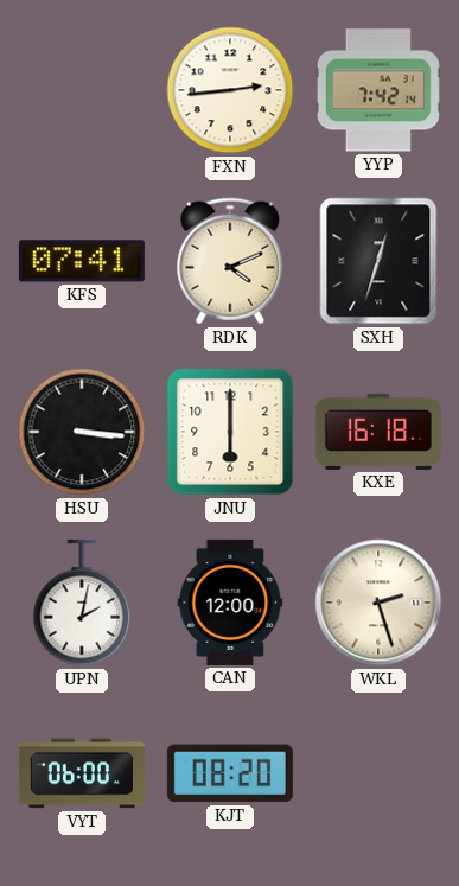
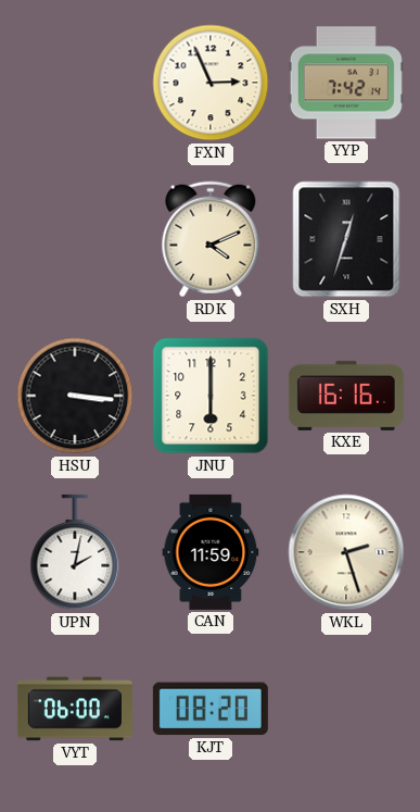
FXN: 2:44 -> 2:56 (211, 83)
KFS: 07:41 -> none (82, 261)
KXE: 16:18 -> 16:16 (346, 396)
CAN: 12:00 -> 11:59 (211, 552)
